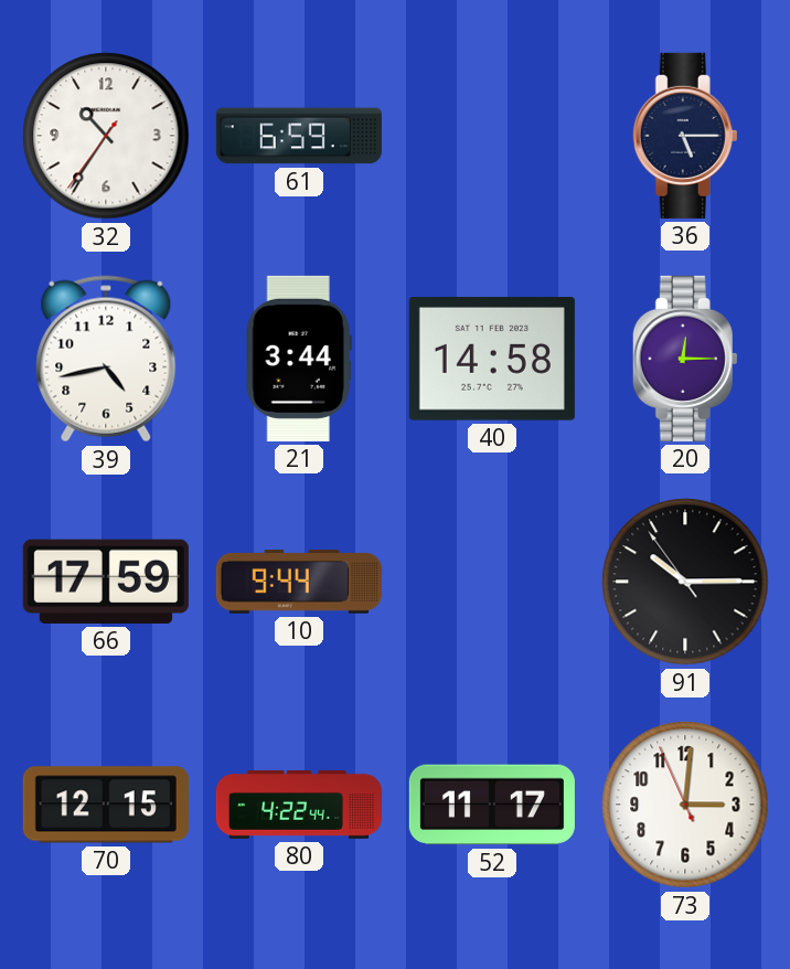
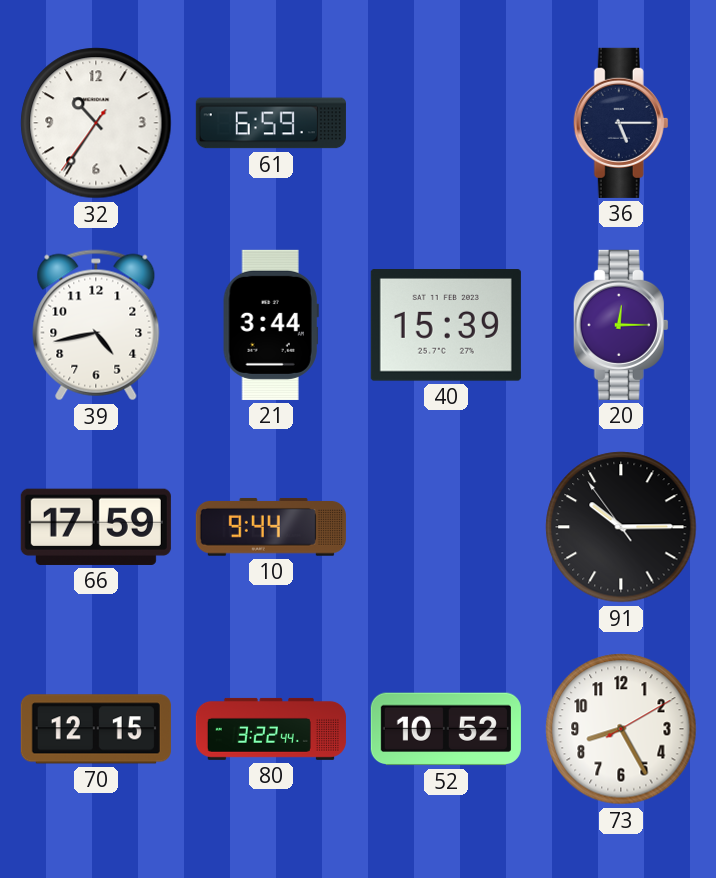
40: 14:58 -> 15:39 (446, 325)
80: 4:22 -> 3:22 (271, 729)
52: 11:17 -> 10:52 (446, 729)
73: 3:00 -> 8:25 (621, 729)
